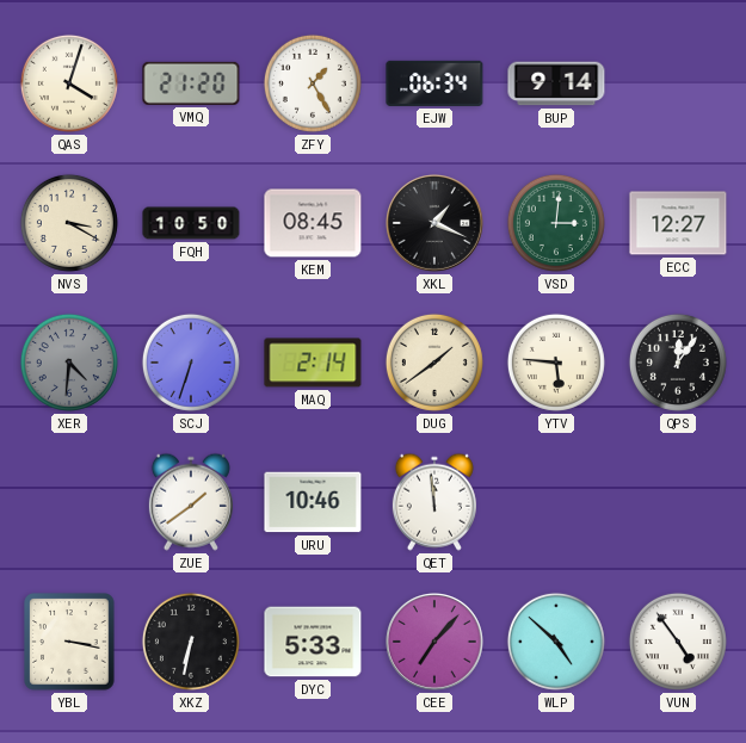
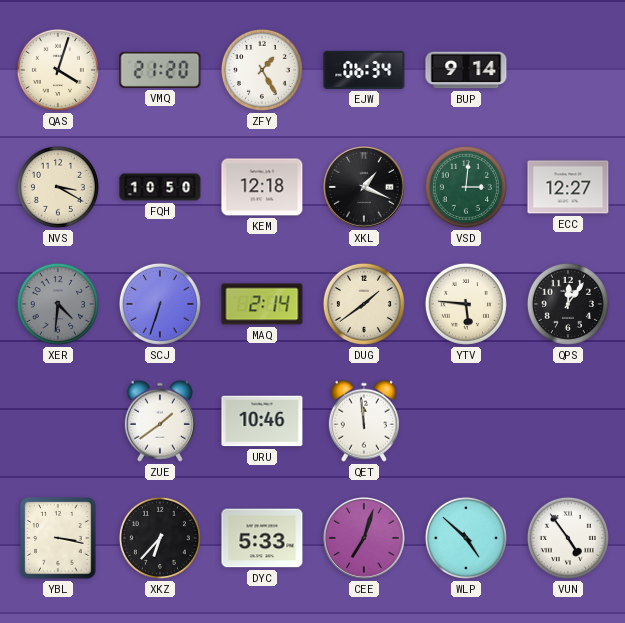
KEM: 08:45 -> 12:18 (262, 187)
XKZ: 6:32 -> 6:37 (160, 538)
CEE: 7:07 -> 7:03 (365, 539)
